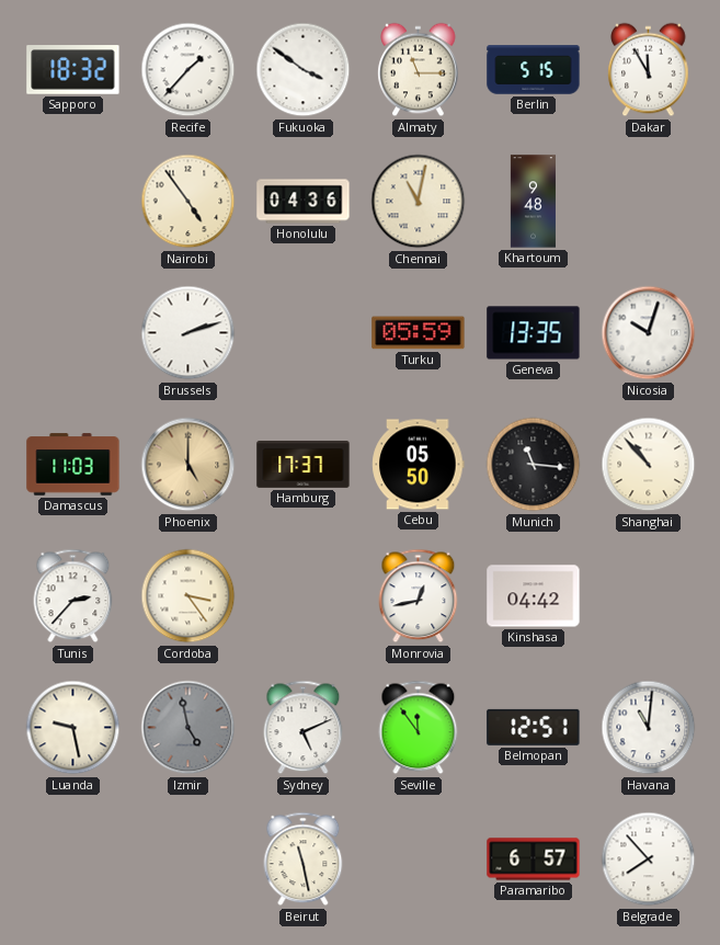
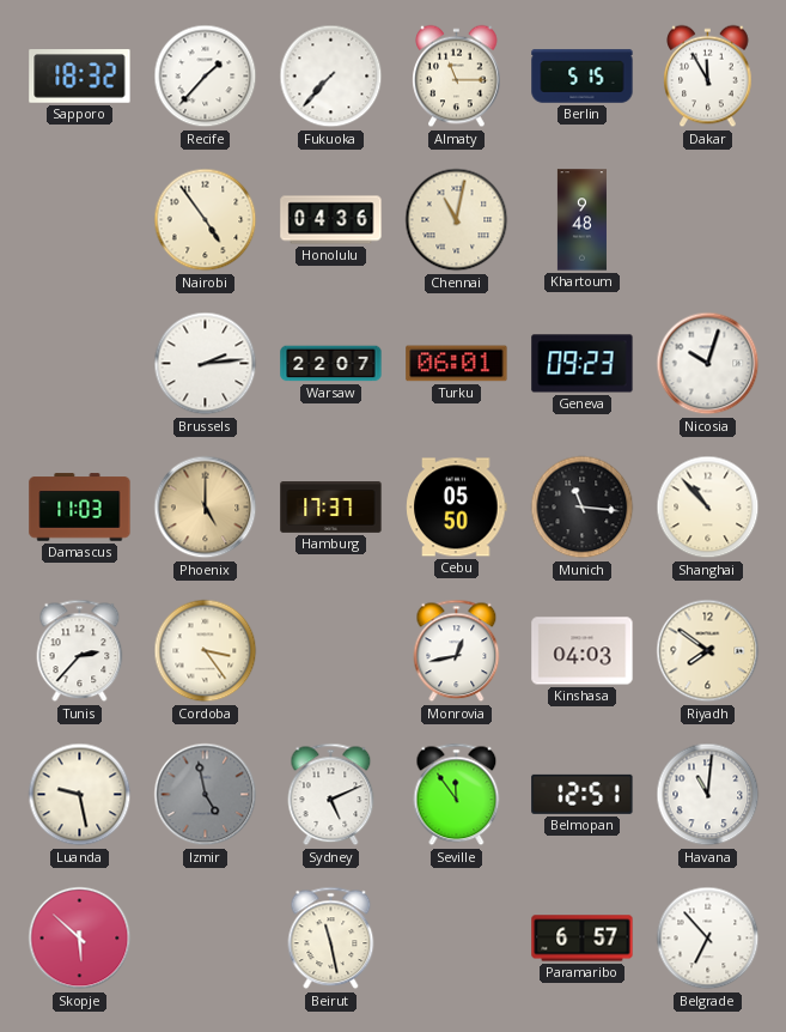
Fukuoka: 3:51 -> 7:37 (331, 77)
Brussels: 2:12 -> 2:14 (206, 364)
Warsaw: none -> 22:07 (331, 364)
Turku: 05:59 -> 06:01 (457, 364)
Geneva: 13:35 -> 09:23 (583, 364)
Kinshasa: 04:42 -> 04:03 (583, 651)
Riyadh: none -> 7:51 (708, 651)
Skopje: none -> 5:52 (80, 939)
Belgrade: 7:53 -> 6:53 (708, 939)
